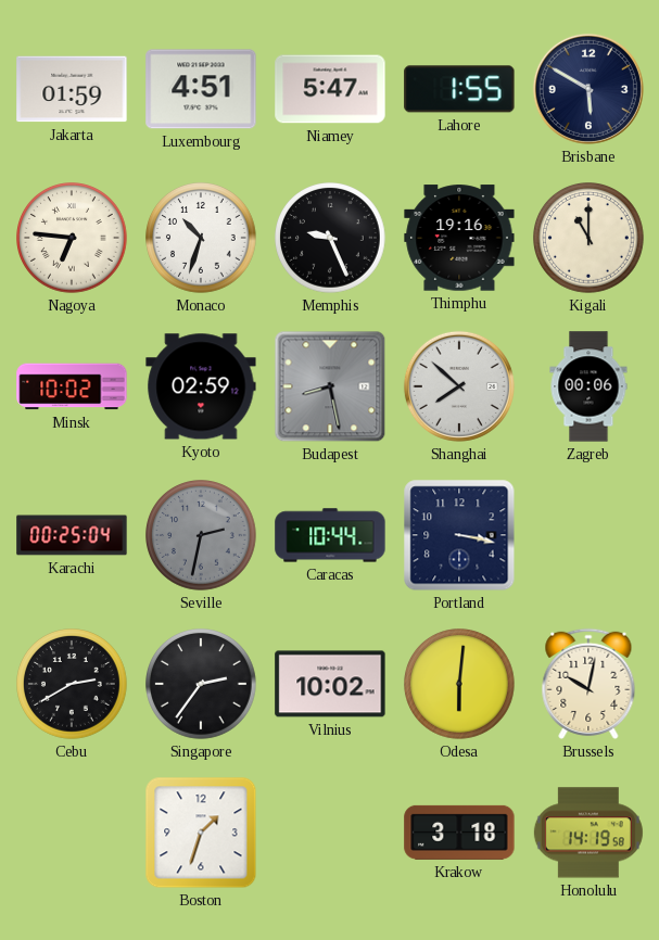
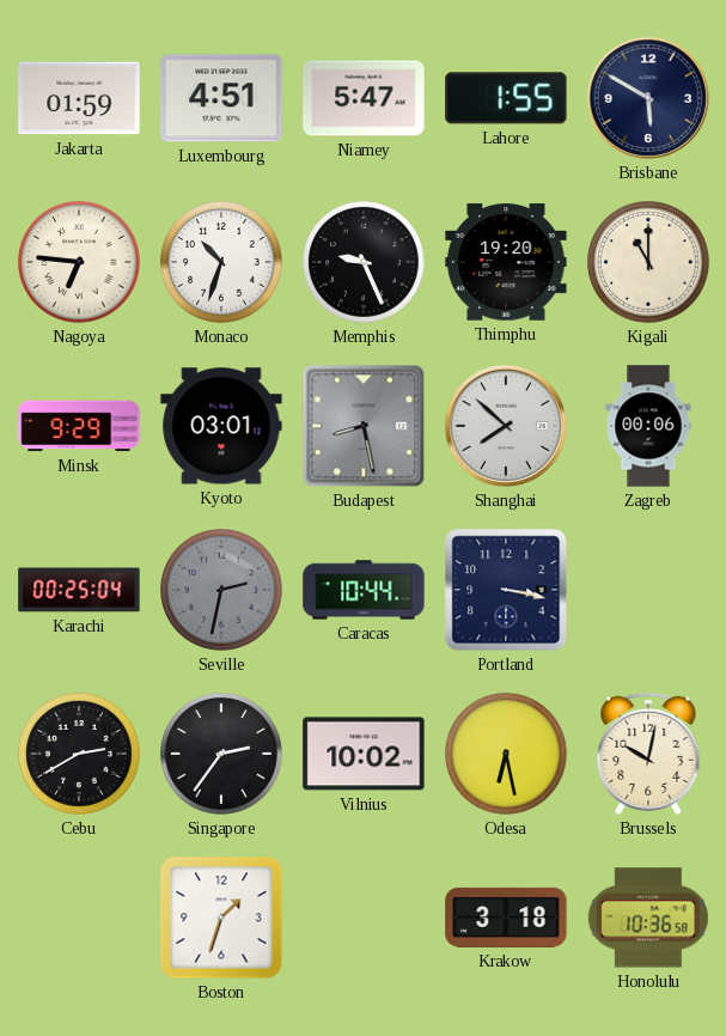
Thimphu: 19:16 -> 19:20 (506, 262)
Minsk: 10:02 -> 9:29 (79, 426)
Kyoto: 02:59 -> 03:01 (221, 426)
Odesa: 6:01 -> 6:28 (507, 755)
Honolulu: 14:19 -> 10:36 (648, 918)
